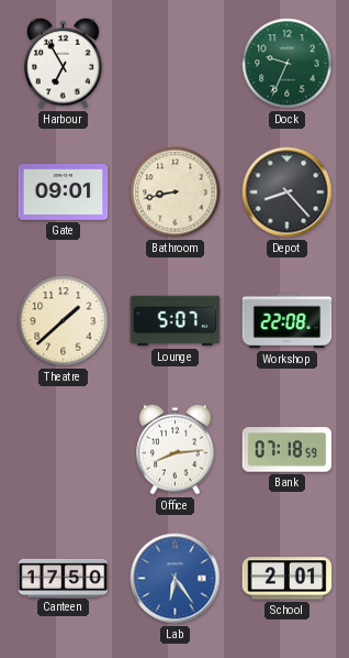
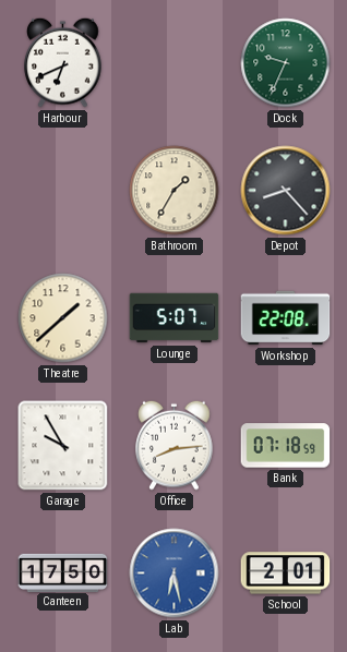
Harbour: 6:55 -> 6:41 (63, 62)
Gate: 09:01 -> none (64, 191)
Bathroom: 8:43 -> 1:35 (175, 191)
Garage: none -> 9:55 (63, 446)
Lab: 6:24 -> 6:28 (175, 573)
